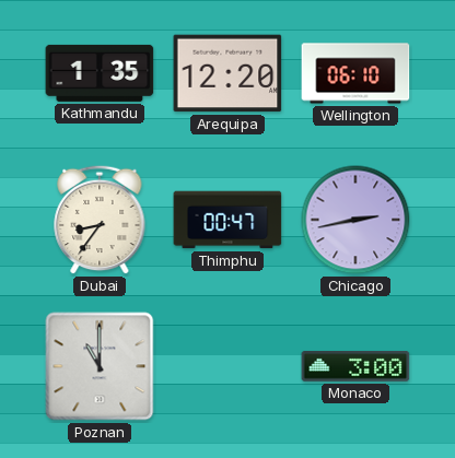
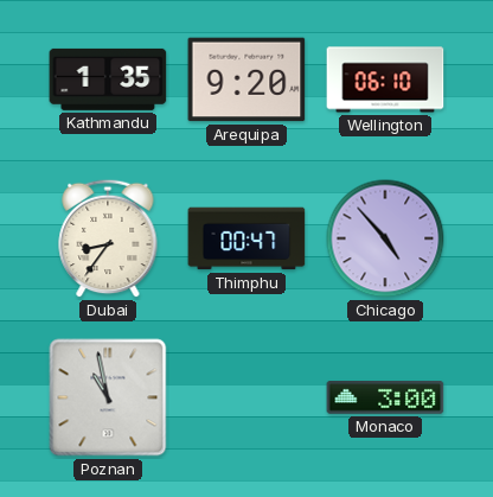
Arequipa: 12:20 -> 9:20 (246, 79)
Chicago: 2:43 -> 4:53 (385, 238)
Poznan: 11:00 -> 10:58 (108, 397)
